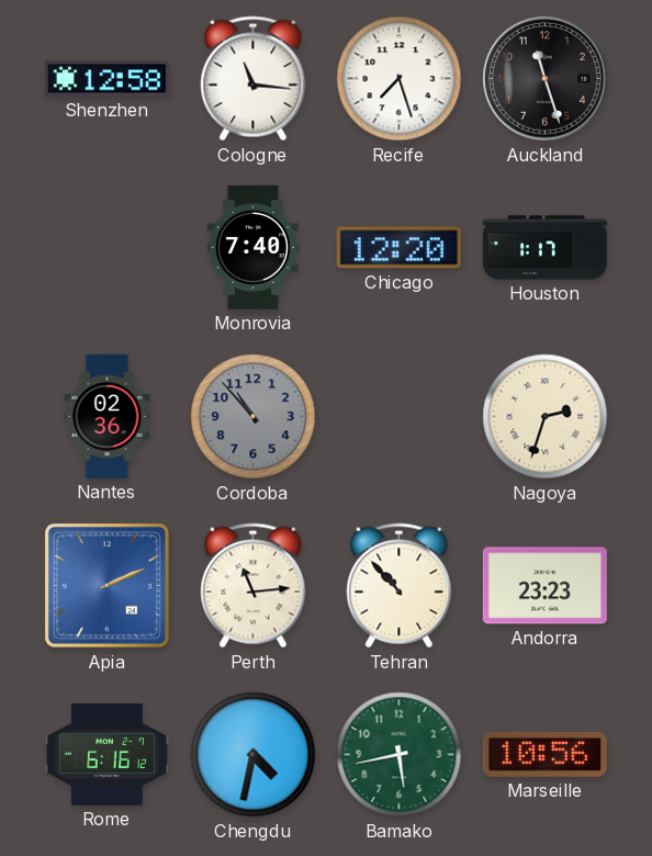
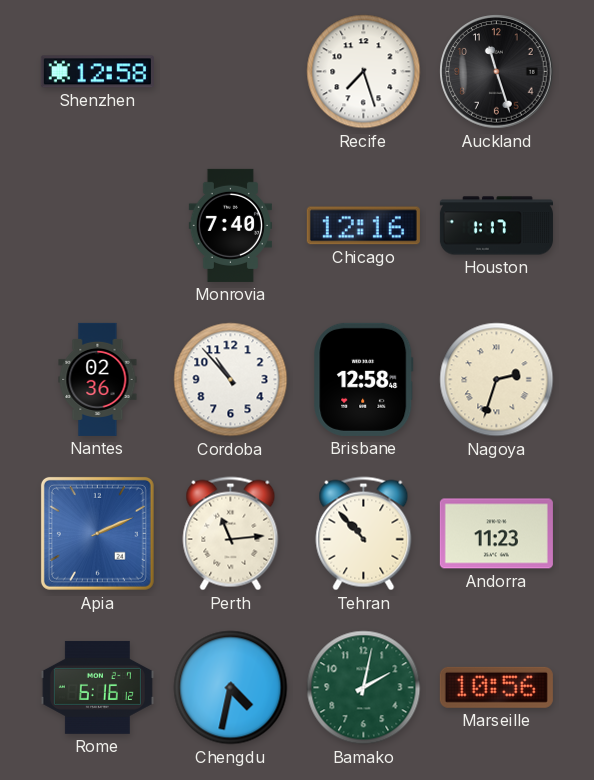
Cologne: 11:16 -> none (254, 79)
Chicago: 12:20 -> 12:16 (363, 226)
Cordoba dial: grey -> white (231, 380)
Brisbane: none -> 12:58 (364, 379)
Andorra: 23:23 -> 11:23 (496, 534)
Bamako: 5:43 -> 2:02 (364, 688)
